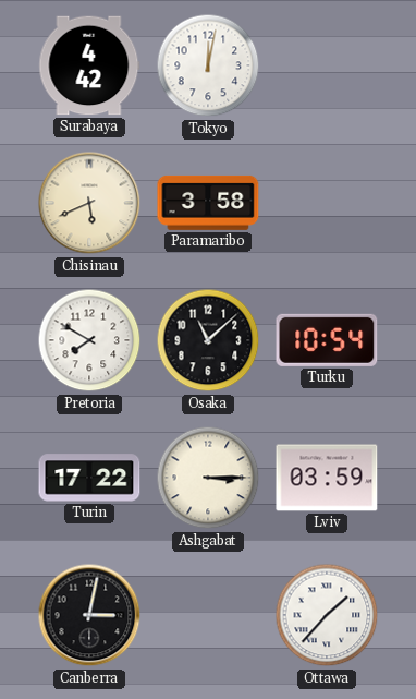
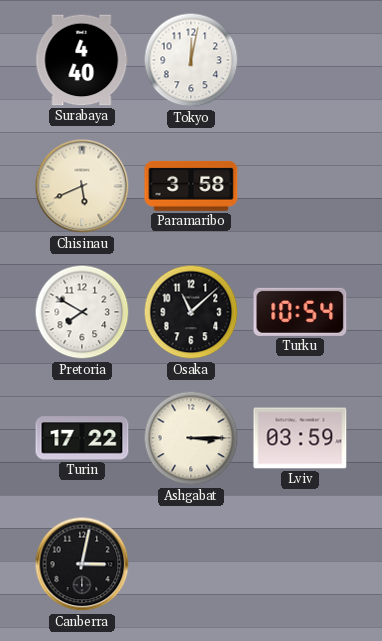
Surabaya: 4:42 -> 4:40 (82, 60)
Ottawa: 1:37 -> none (327, 615)
